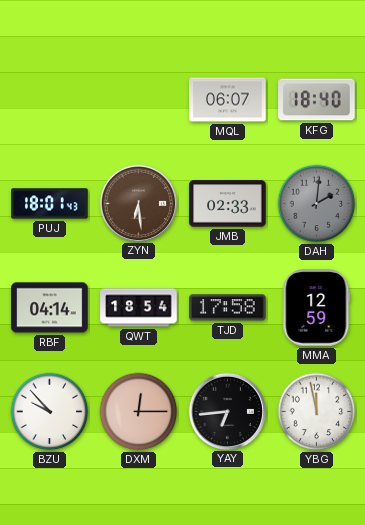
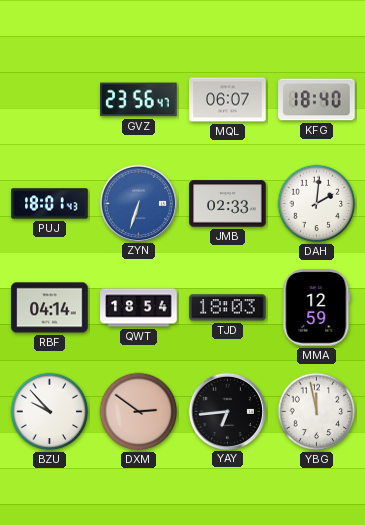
GVZ: none -> 23:56 (139, 100)
ZYN: 6:29 -> 6:33 (138, 203)
ZYN dial: brown -> blue (138, 203)
DAH dial: grey -> white (317, 204)
TJD: 17:58 -> 18:03 (228, 308)
DXM: 12:15 -> 2:51 (139, 412)
